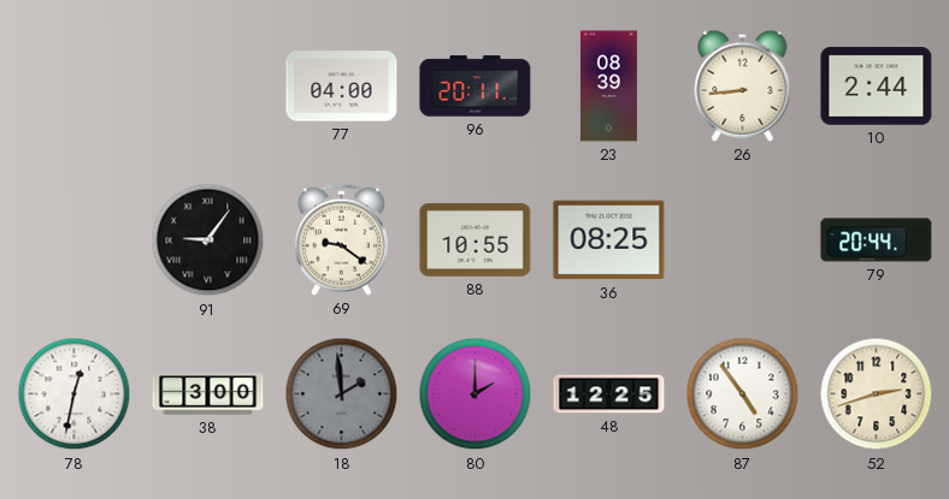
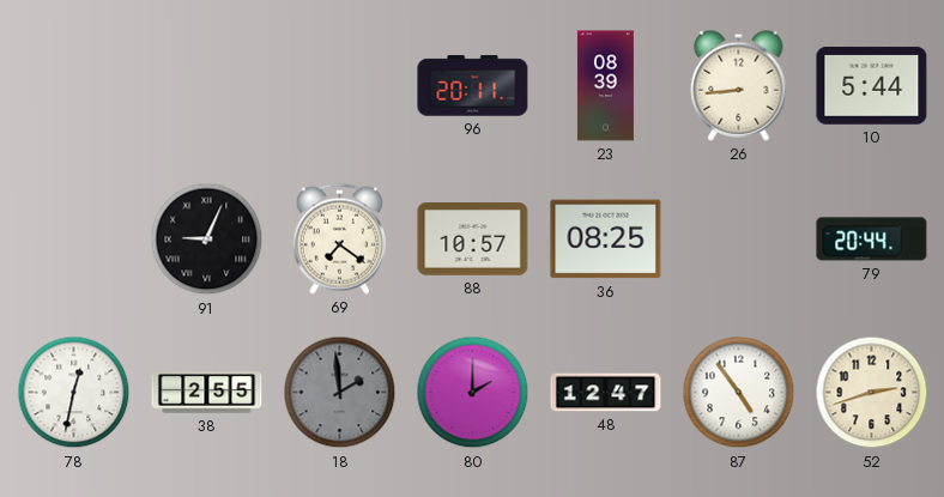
77: 04:00 -> none (342, 87)
10: 2:44 -> 5:44 (872, 86)
91: 9:06 -> 9:04 (207, 240)
69: 9:21 -> 7:21 (339, 238)
88: 10:55 -> 10:57 (473, 240)
38: 3:00 -> 2:55 (207, 393)
48: 12:25 -> 12:47 (606, 393)
